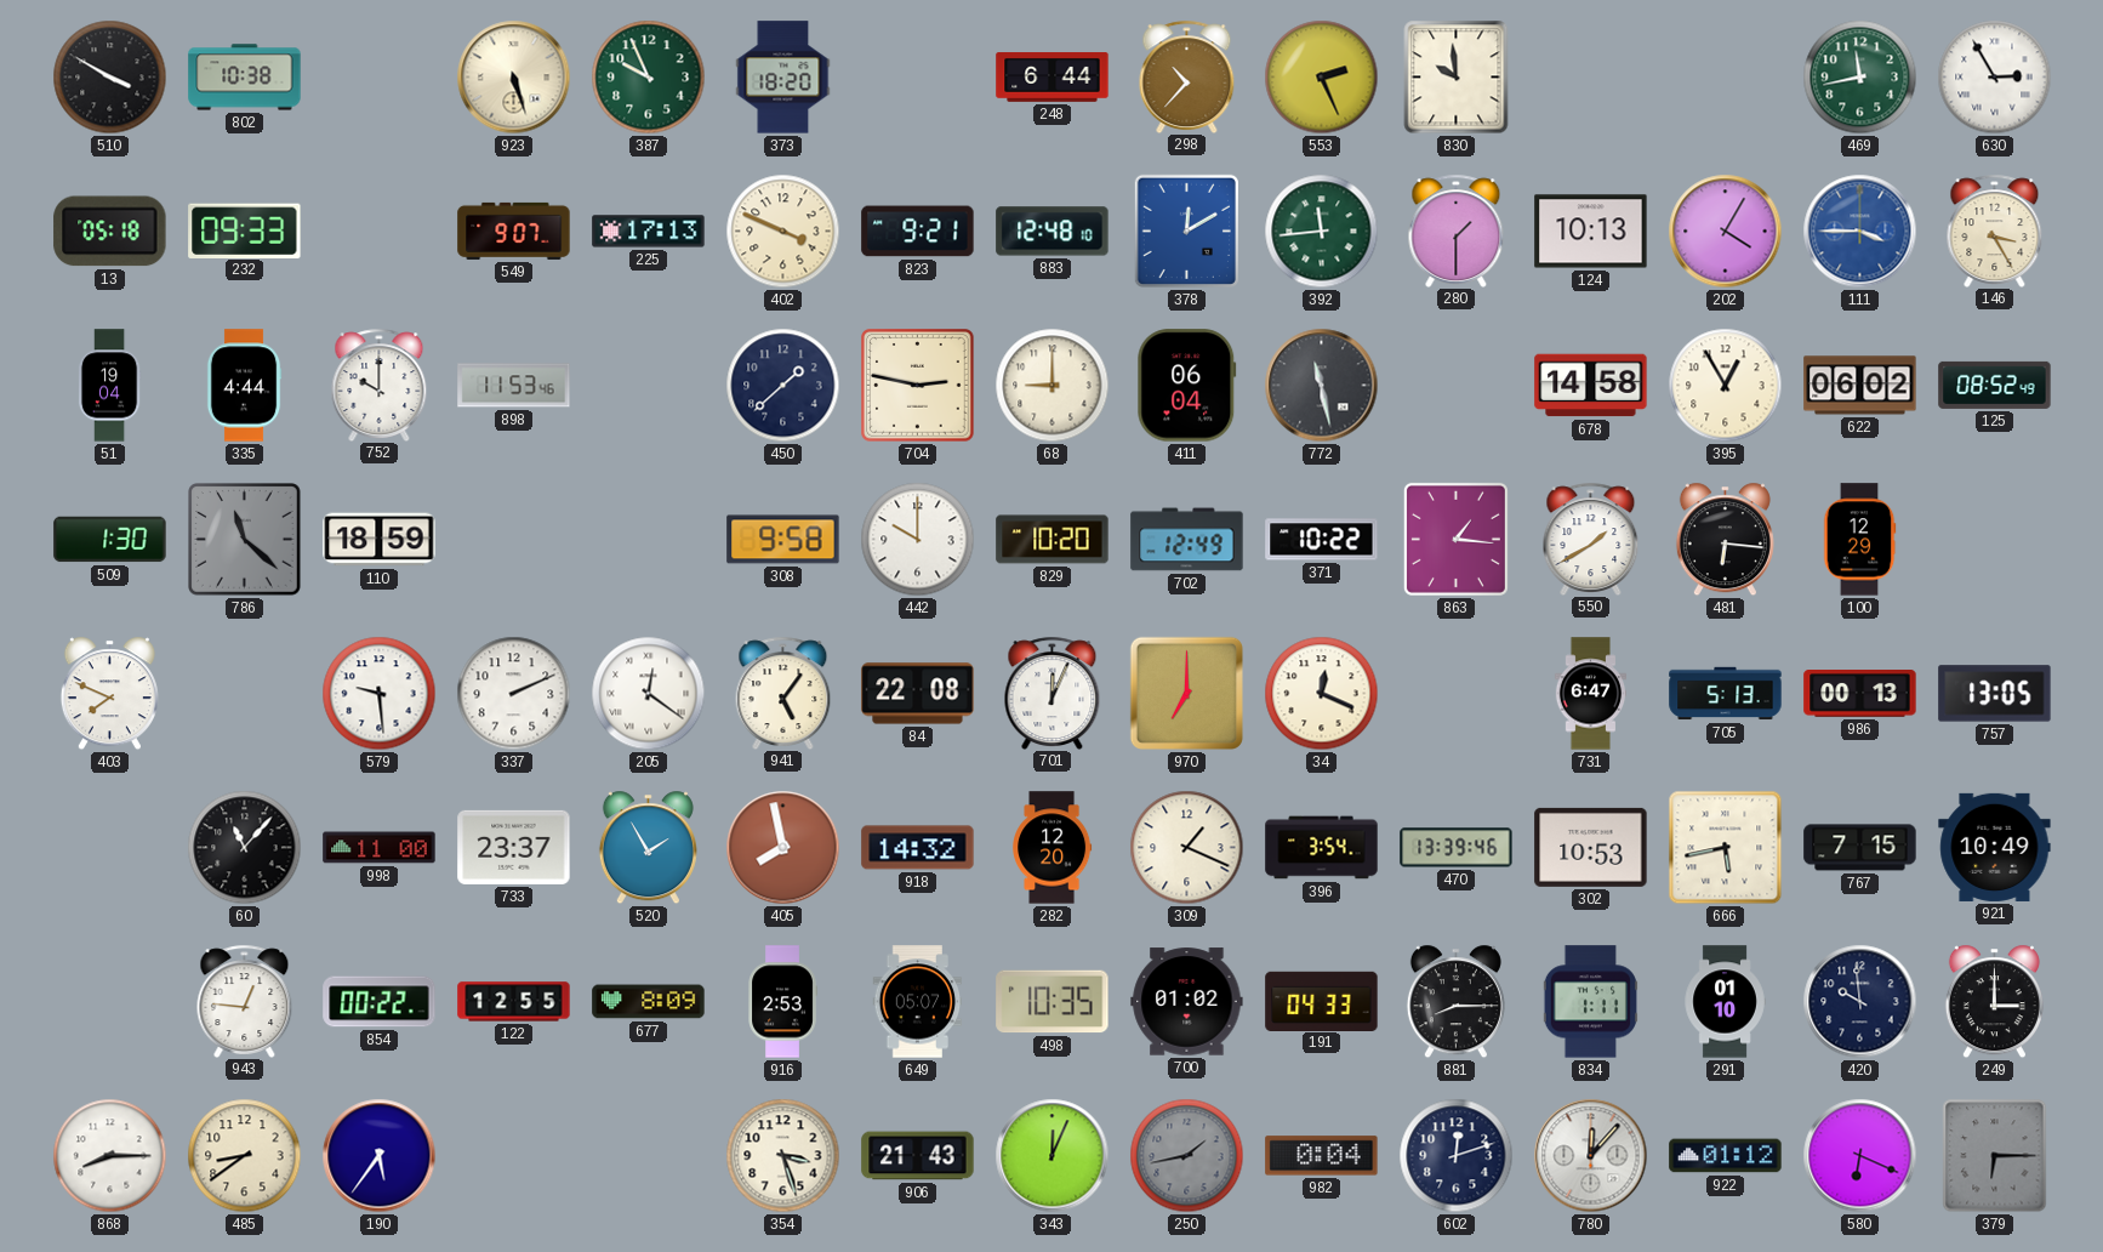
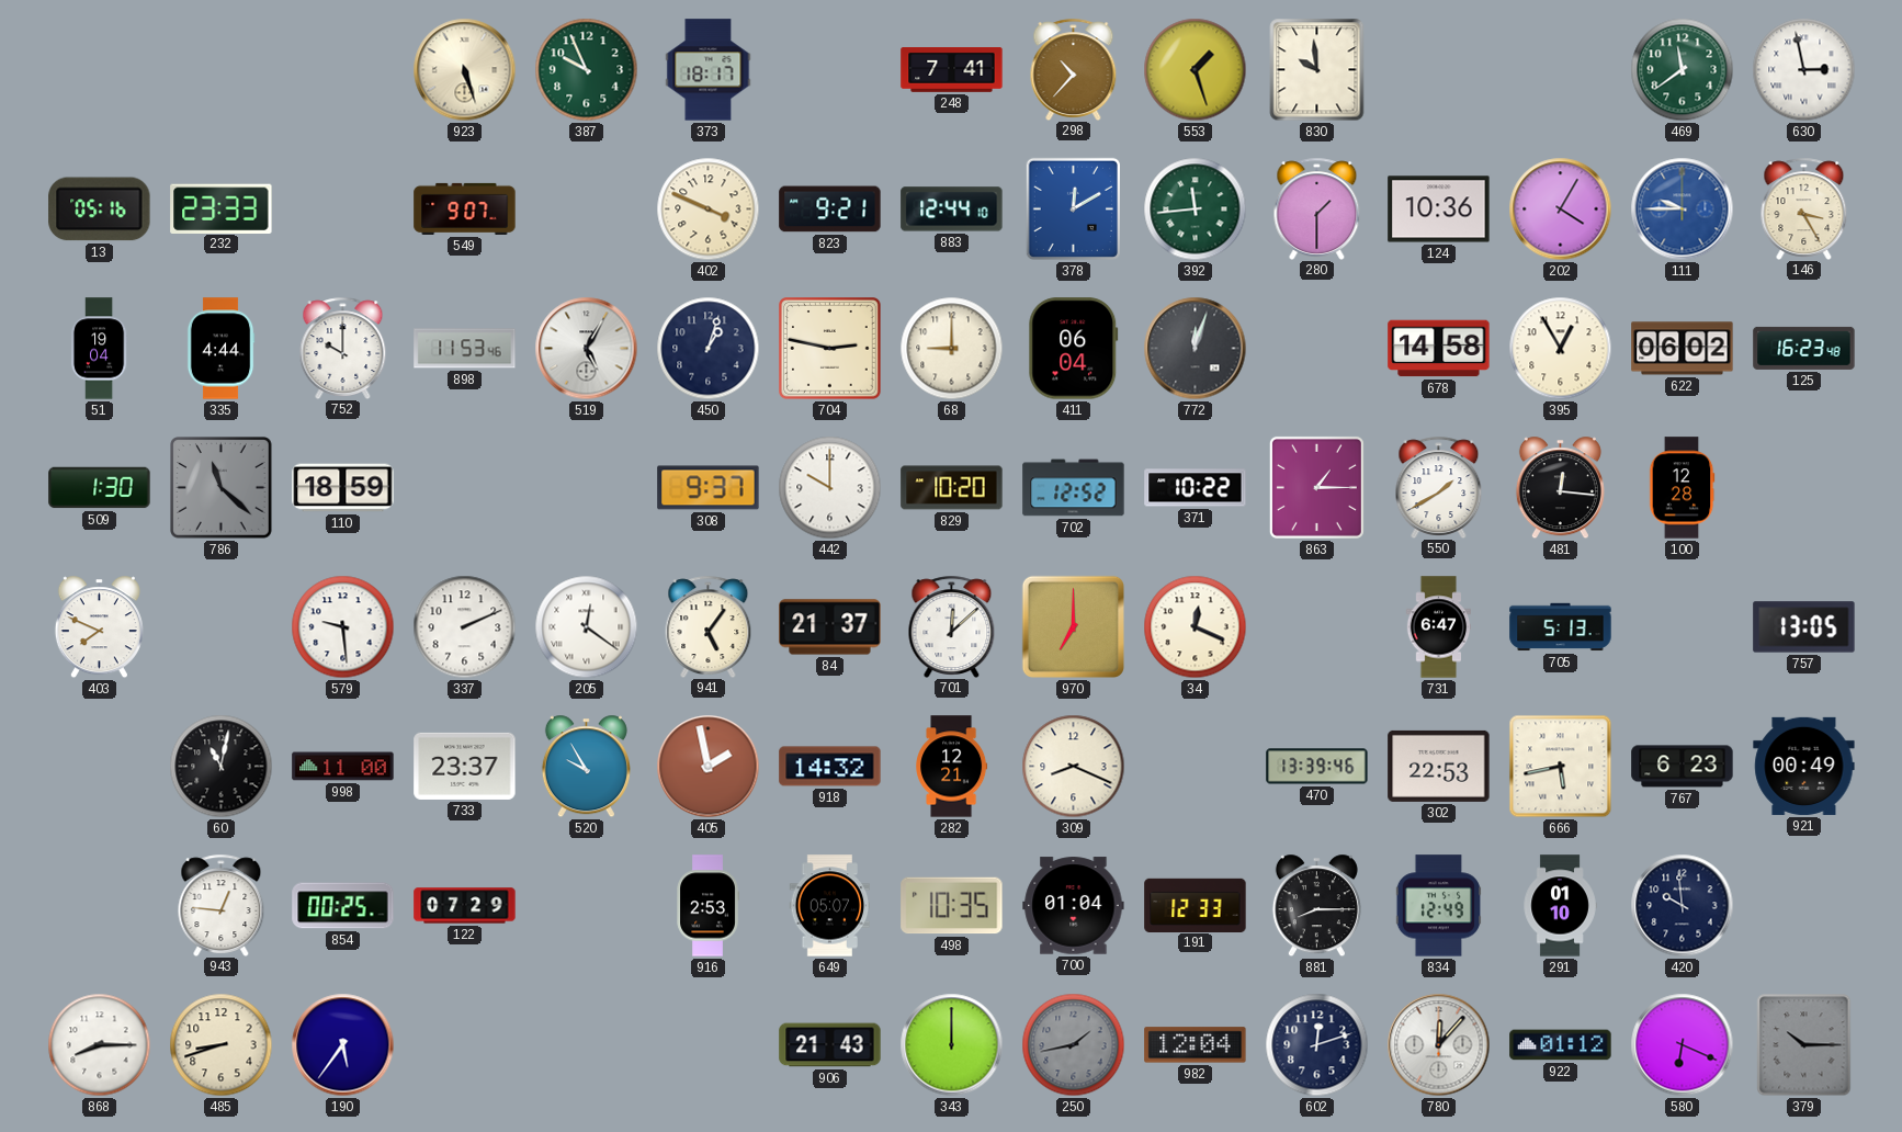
510: 3:50 -> none (110, 78)
802: 10:38 -> none (245, 78)
373: 18:20 -> 18:17 (709, 70)
248: 6:44 -> 7:41 (952, 70)
553: 2:26 -> 1:27 (1196, 70)
469: 11:43 -> 11:39 (1683, 70)
630: 2:55 -> 2:58 (1804, 70)
13: 05:18 -> 05:16 (100, 210)
232: 09:33 -> 23:33 (222, 208)
225: 17:13 -> none (649, 232)
883: 12:48 -> 12:44 (952, 210)
124: 10:13 -> 10:36 (1439, 210)
111: 3:45 -> 9:45 (1683, 210)
519: none -> 5:05 (587, 349)
450: 1:38 -> 1:03 (709, 349)
772: 11:28 -> 12:03 (1196, 349)
125: 08:52 -> 16:23 (1804, 348)
308: 9:58 -> 9:37 (709, 488)
702: 12:49 -> 12:52 (1074, 488)
863: 1:16 -> 1:15 (1316, 487)
481: 6:16 -> 12:16 (1560, 488)
100: 12:29 -> 12:28 (1682, 488)
84: 22:08 -> 21:37 (830, 627)
701: 12:04 -> 12:08 (952, 626)
986: 00:13 -> none (1860, 694)
60: 11:07 -> 11:02 (222, 767)
520: 1:55 -> 9:55 (586, 767)
405: 7:58 -> 1:58 (709, 767)
282: 12:20 -> 12:21 (952, 767)
309: 1:19 -> 8:19 (1074, 767)
396: 3:54 -> none (1322, 848)
302: 10:53 -> 22:53 (1439, 766)
767: 7:15 -> 6:23 (1683, 767)
921: 10:49 -> 00:49 (1804, 766)
854: 00:22 -> 00:25 (343, 906)
122: 12:55 -> 07:29 (465, 906)
677: 8:09 -> none (649, 1002)
700: 01:02 -> 01:04 (1074, 906)
191: 04:33 -> 12:33 (1196, 905)
834: 1:11 -> 12:49 (1438, 906)
249: 3:00 -> none (1994, 1002)
485: 8:39 -> 8:42 (222, 1045)
354: 3:27 -> none (783, 1156)
343: 12:04 -> 12:00 (952, 1045)
982: 0:04 -> 12:04 (1196, 1045)
379: 6:15 -> 10:15 (1804, 1045)
